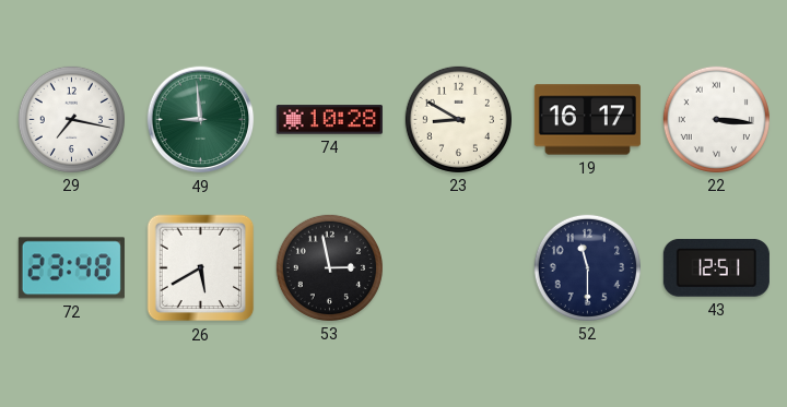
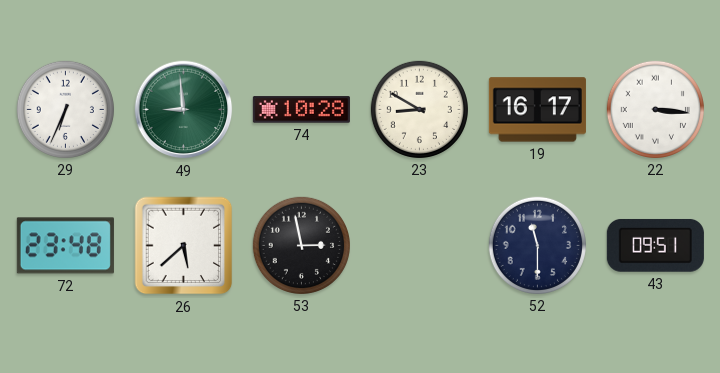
29: 7:17 -> 6:34 (65, 109)
26: 5:40 -> 5:38 (184, 246)
43: 12:51 -> 09:51 (655, 245)
